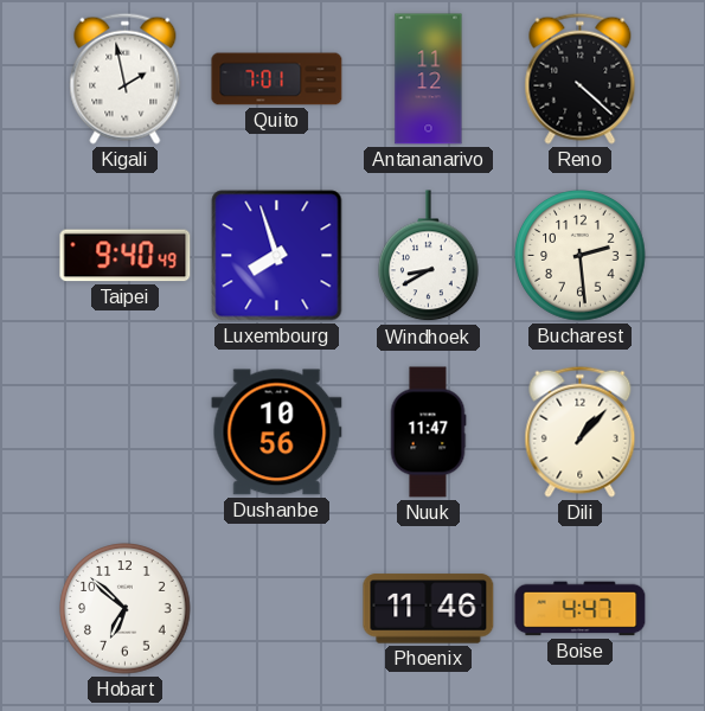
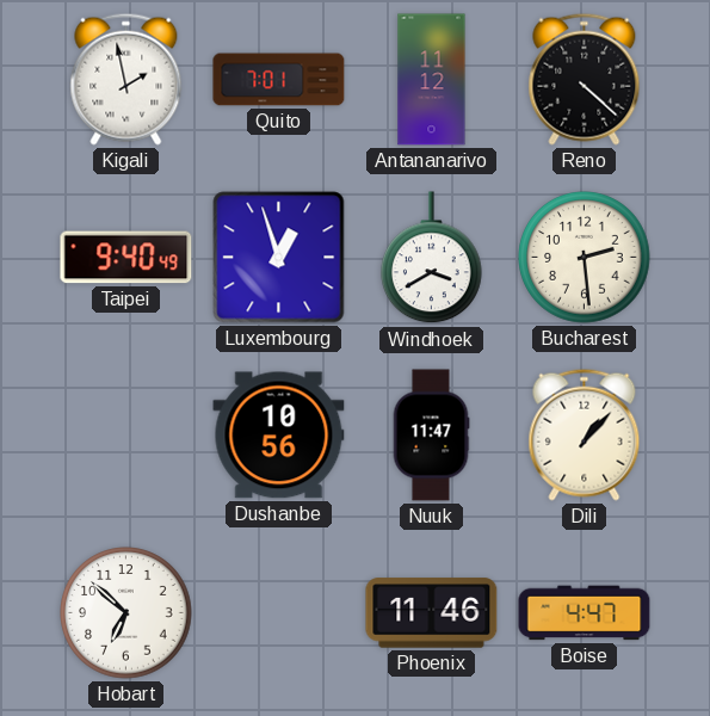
Luxembourg: 7:57 -> 12:57 (279, 258)
Windhoek: 8:40 -> 3:40 (432, 258)
